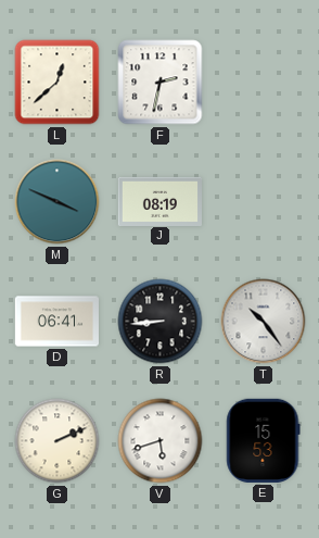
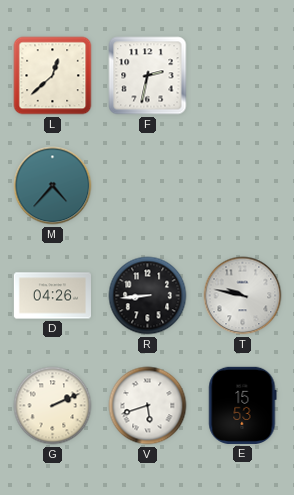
M: 3:49 -> 4:37 (53, 186)
J: 08:19 -> none (159, 201)
D: 06:41 -> 04:26 (52, 296)
T: 10:24 -> 9:47 (243, 296)
